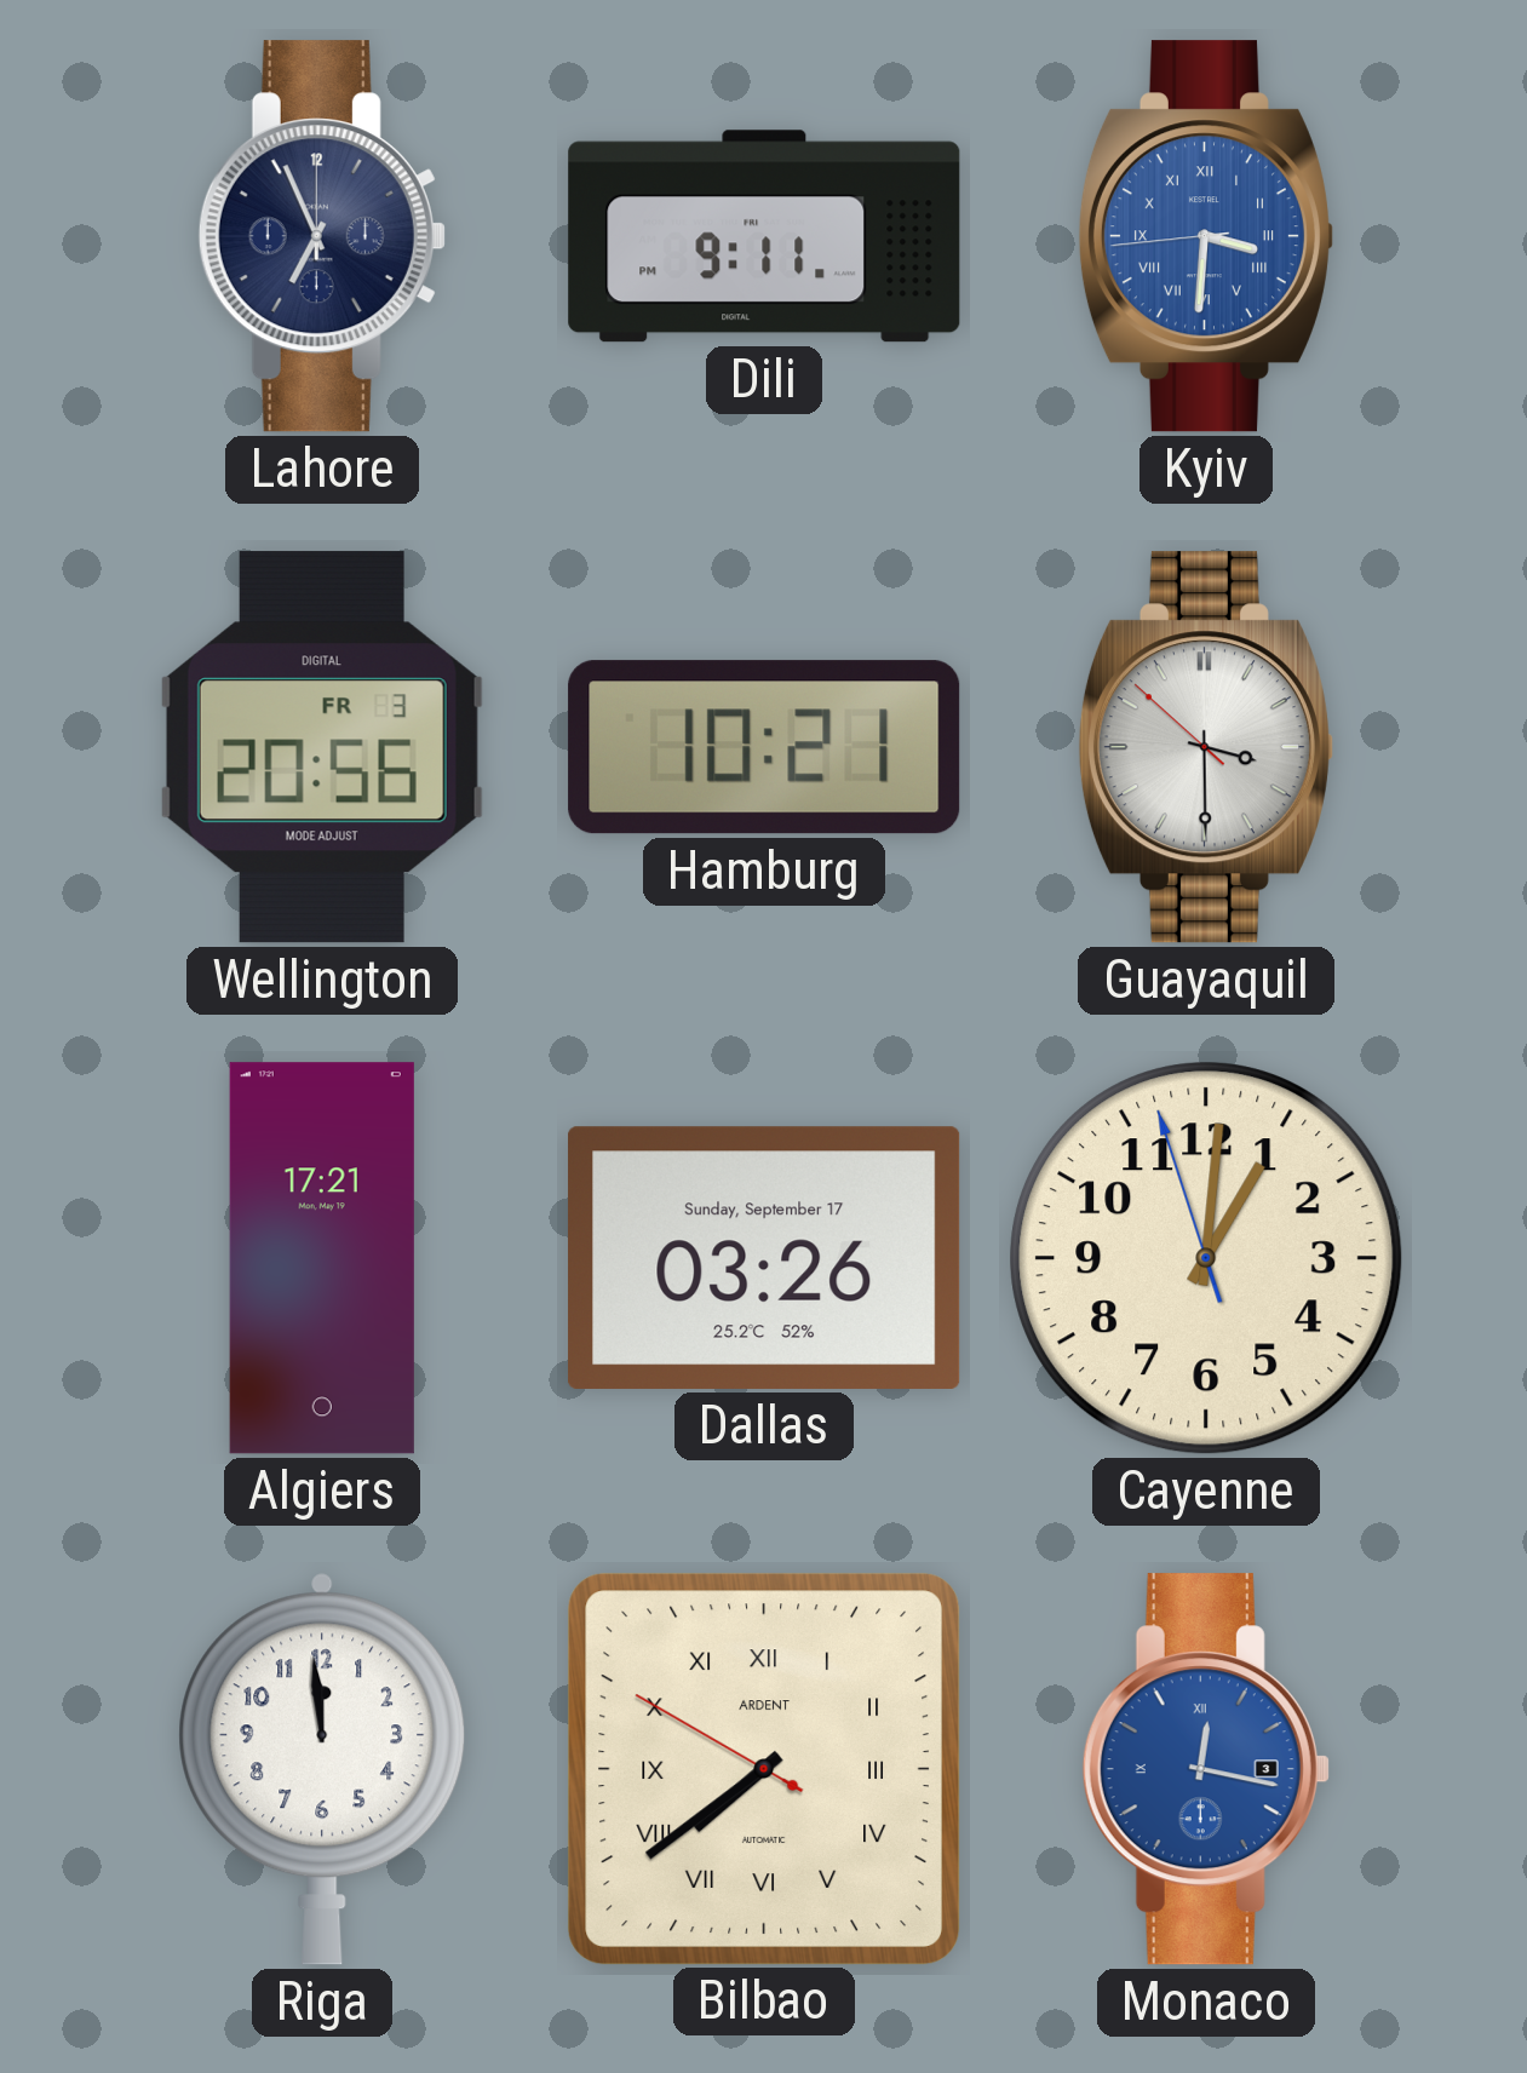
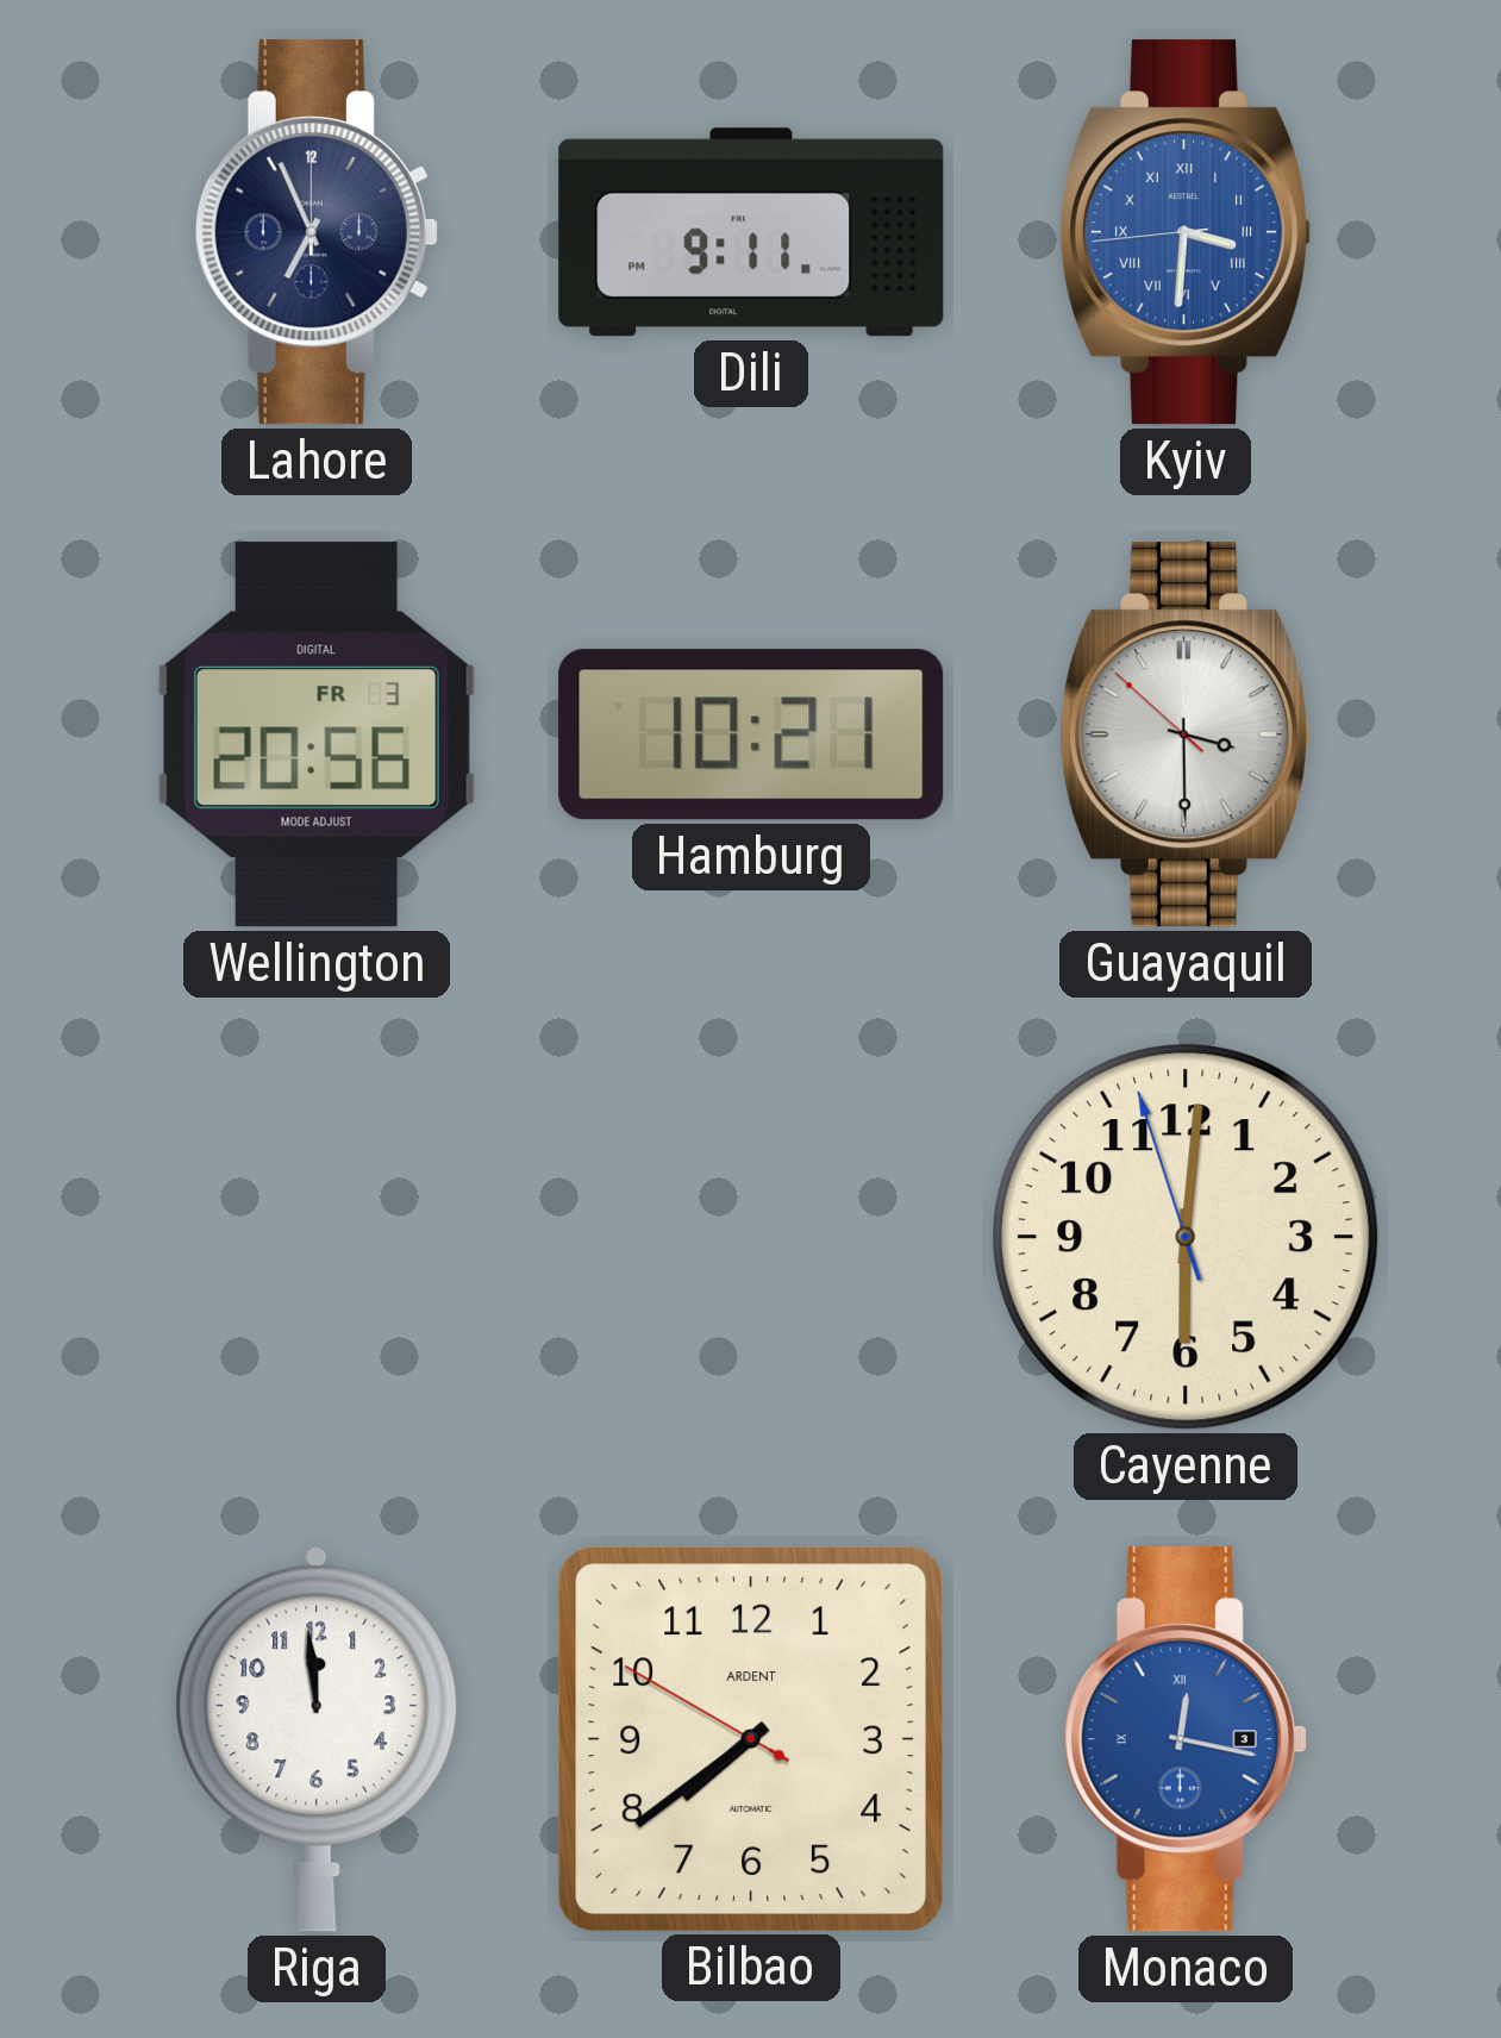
Algiers: 17:21 -> none (322, 1258)
Dallas: 03:26 -> none (764, 1258)
Cayenne: 1:00 -> 6:00 (1186, 1237)
Bilbao numerals: Roman -> Arabic (750, 1738)
